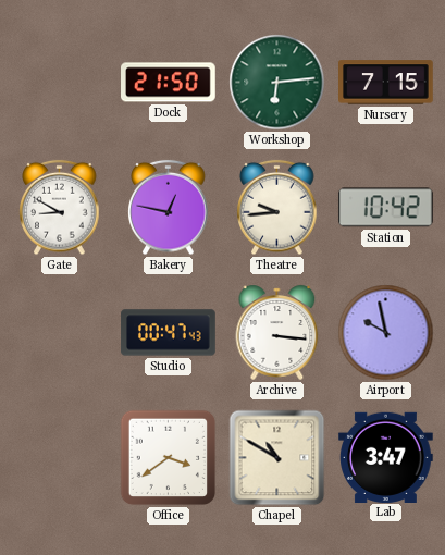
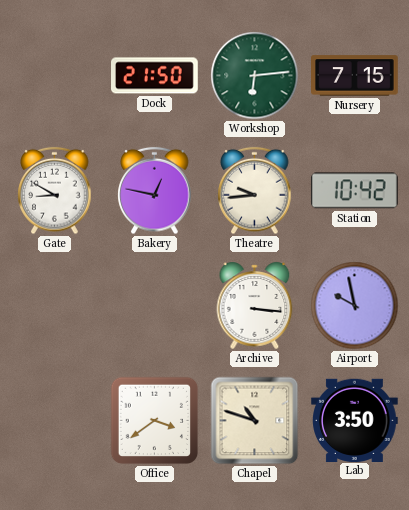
Studio: 00:47 -> none (169, 333)
Chapel: 10:50 -> 10:48 (255, 421)
Lab: 3:47 -> 3:50 (355, 420)
